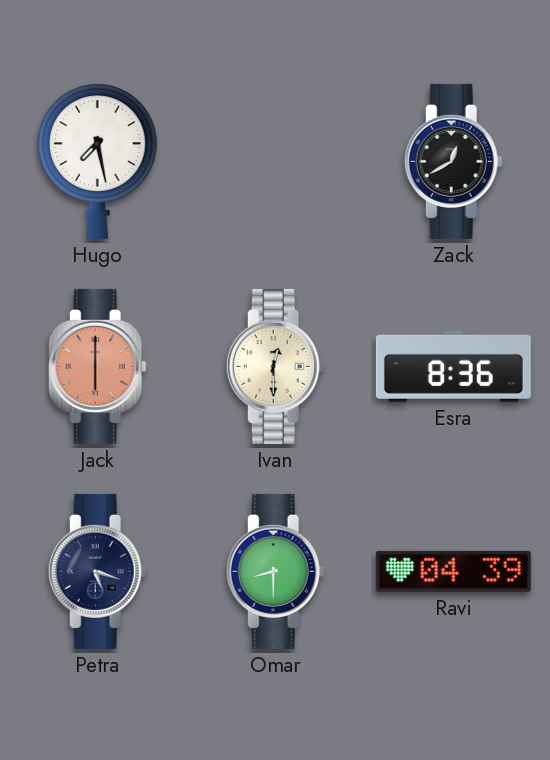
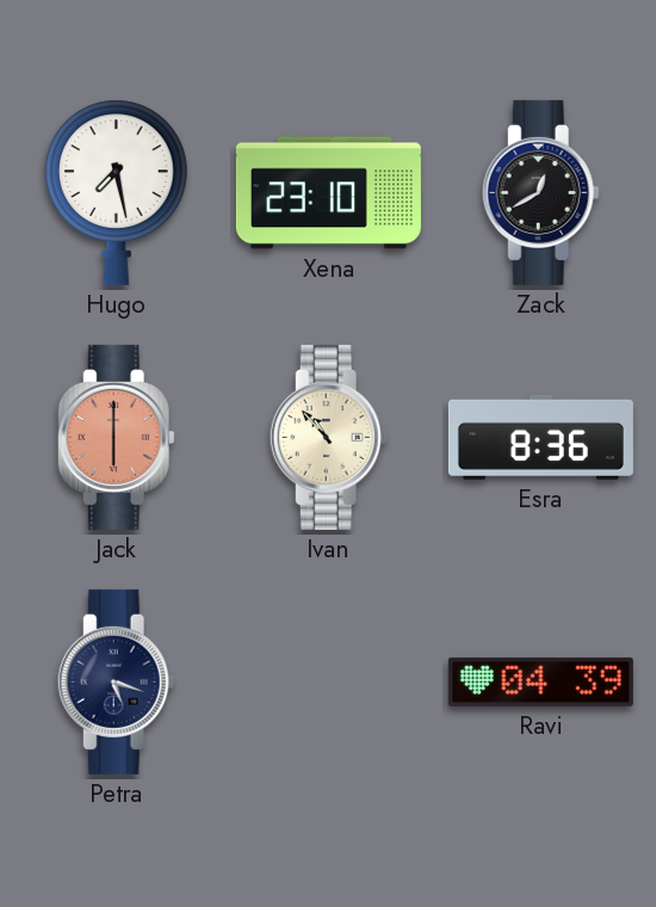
Xena: none -> 23:10 (328, 193)
Ivan: 12:30 -> 10:53 (328, 437)
Omar: 8:30 -> none (275, 571)
